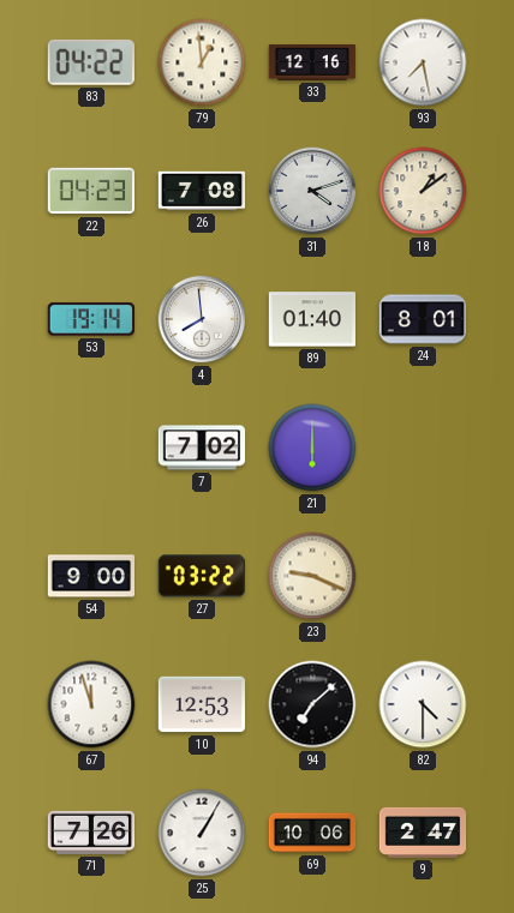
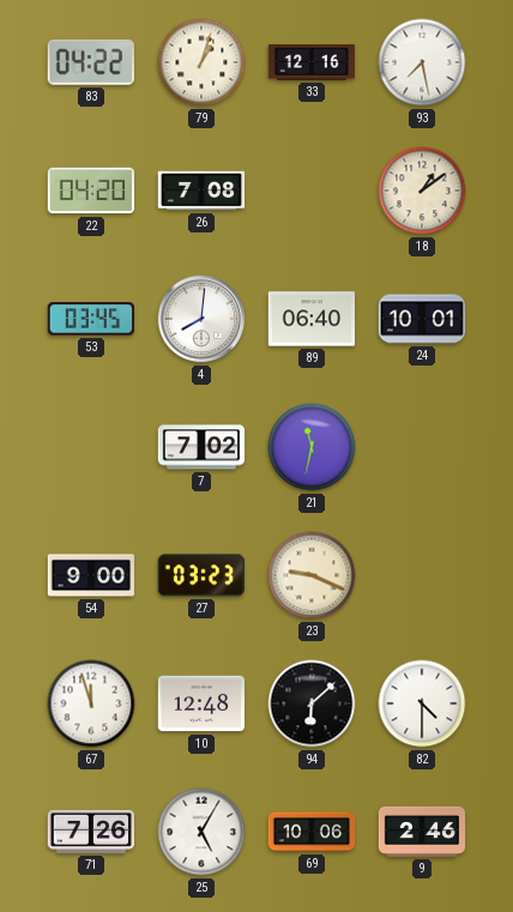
79: 12:59 -> 1:03 (201, 62)
22: 04:23 -> 04:20 (90, 191)
31: 4:12 -> none (312, 191)
53: 19:14 -> 03:45 (90, 319)
4: 7:59 -> 8:01 (201, 319)
89: 01:40 -> 06:40 (310, 319)
24: 8:01 -> 10:01 (422, 319)
21: 6:00 -> 11:32 (312, 447)
27: 03:22 -> 03:23 (201, 575)
10: 12:53 -> 12:48 (201, 703)
94: 7:08 -> 6:08 (312, 703)
25: 1:05 -> 5:05 (201, 832)
9: 2:47 -> 2:46 (422, 832)
